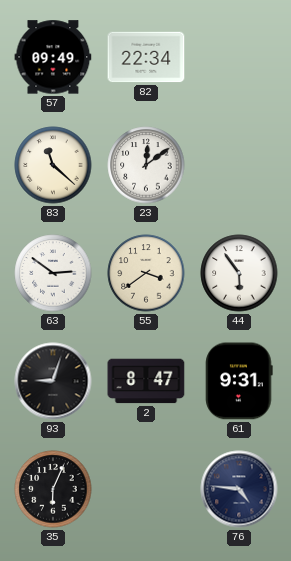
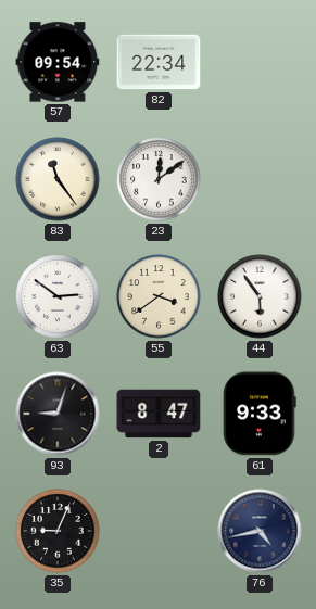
57: 09:49 -> 09:54 (58, 62)
83: 11:22 -> 11:24 (58, 179)
61: 9:31 -> 9:33 (260, 414)
35: 6:04 -> 9:04 (58, 531)
76: 4:46 -> 4:43 (260, 531)
